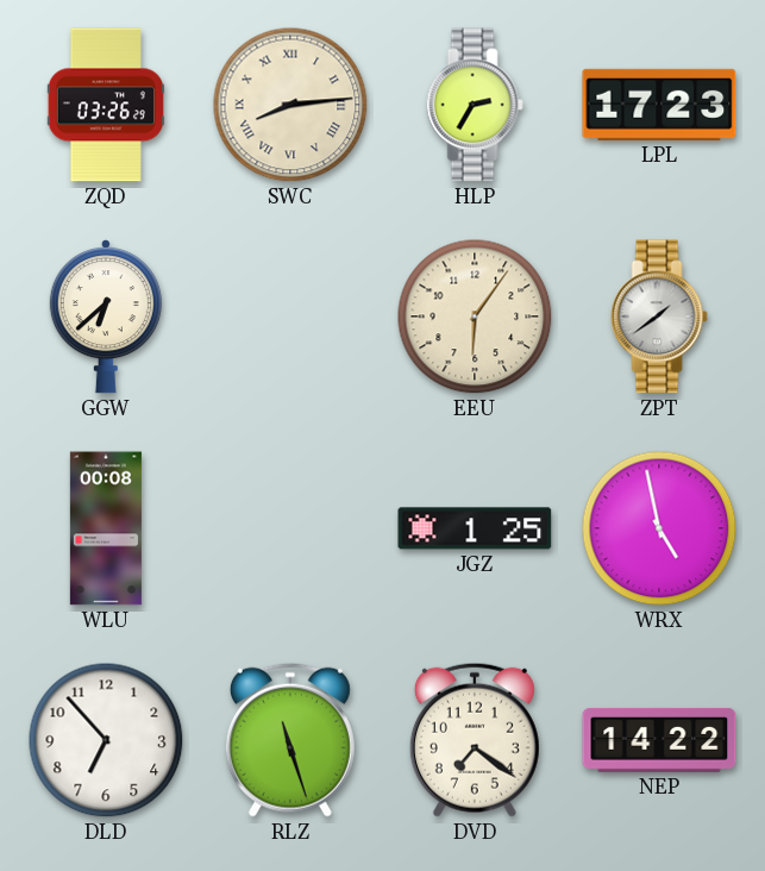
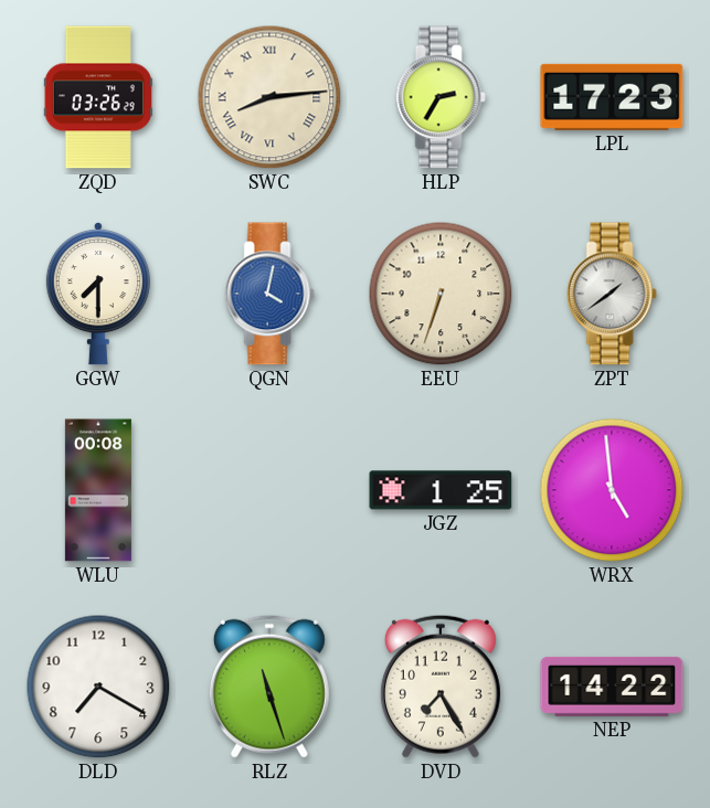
GGW: 6:38 -> 7:30 (98, 294)
QGN: none -> 4:02 (269, 294)
EEU: 6:06 -> 6:33 (441, 294)
WRX: 4:58 -> 4:59 (612, 490)
DLD: 6:53 -> 7:20 (98, 687)
DVD: 7:21 -> 7:25 (441, 687)
